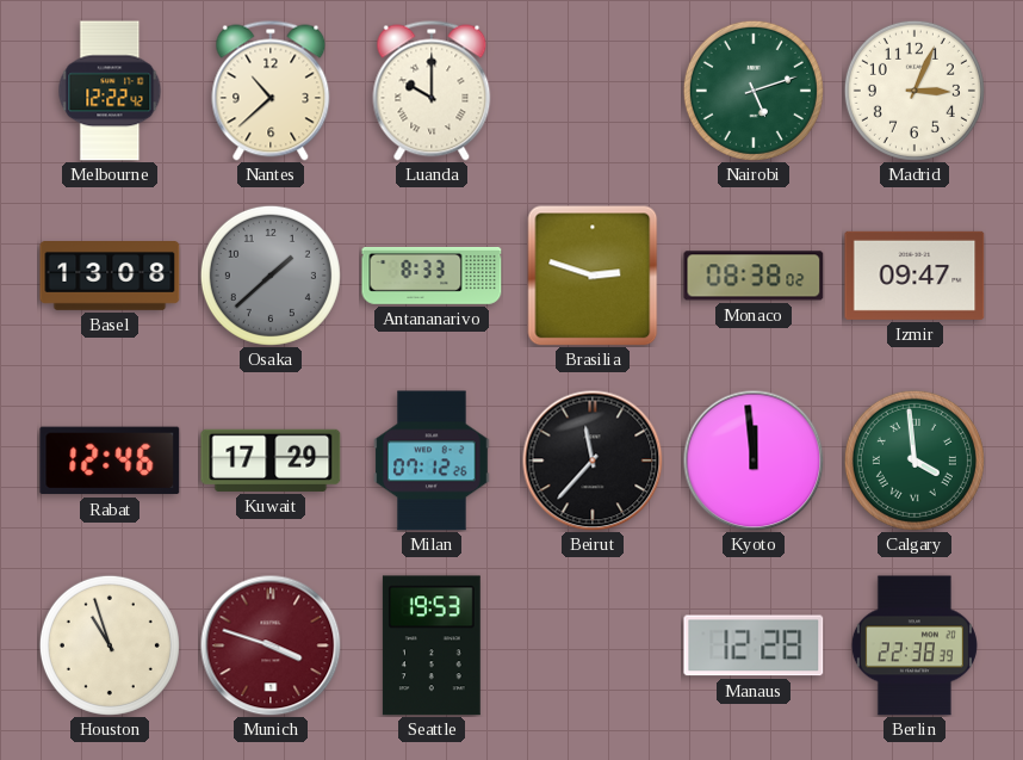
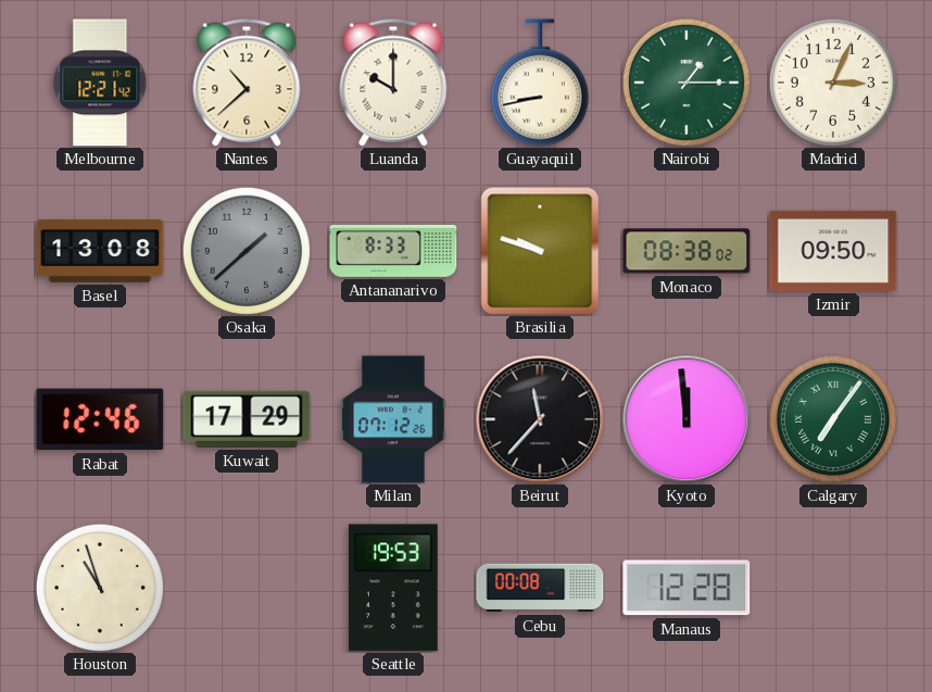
Melbourne: 12:22 -> 12:21 (100, 83)
Guayaquil: none -> 8:43 (540, 83)
Nairobi: 5:12 -> 1:15 (687, 83)
Brasilia: 2:48 -> 9:48 (540, 251)
Izmir: 09:47 -> 09:50 (833, 251)
Calgary: 3:59 -> 7:06 (833, 419)
Munich: 3:48 -> none (271, 645)
Cebu: none -> 00:08 (540, 588)
Berlin: 22:38 -> none (914, 645)
